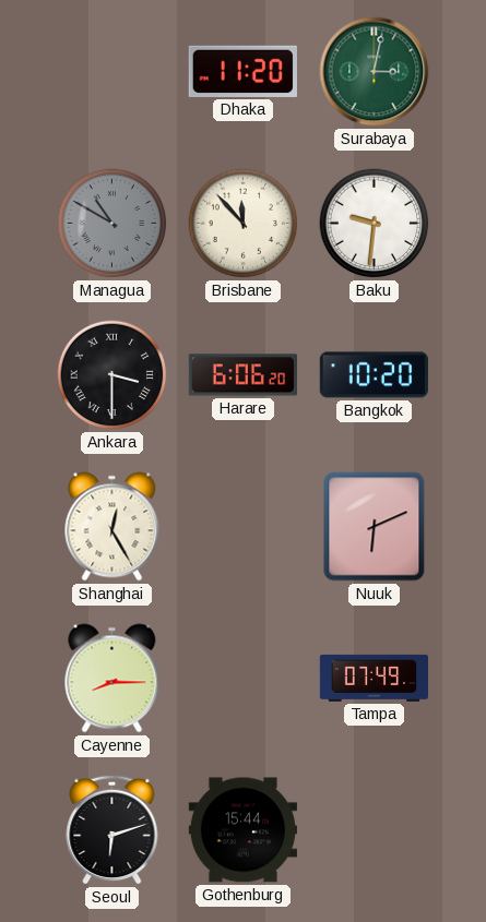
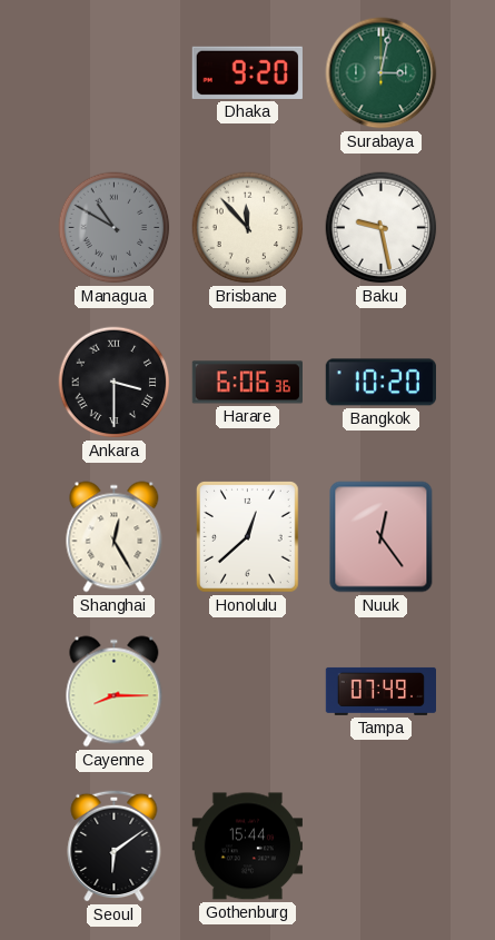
Dhaka: 11:20 -> 9:20 (247, 72)
Baku: 9:31 -> 9:28 (382, 228)
Harare: 6:06:20 -> 6:06:36 (247, 383)
Honolulu: none -> 12:38 (248, 537)
Nuuk: 6:11 -> 12:24 (382, 537)
Seoul: 6:12 -> 6:09 (115, 845)
